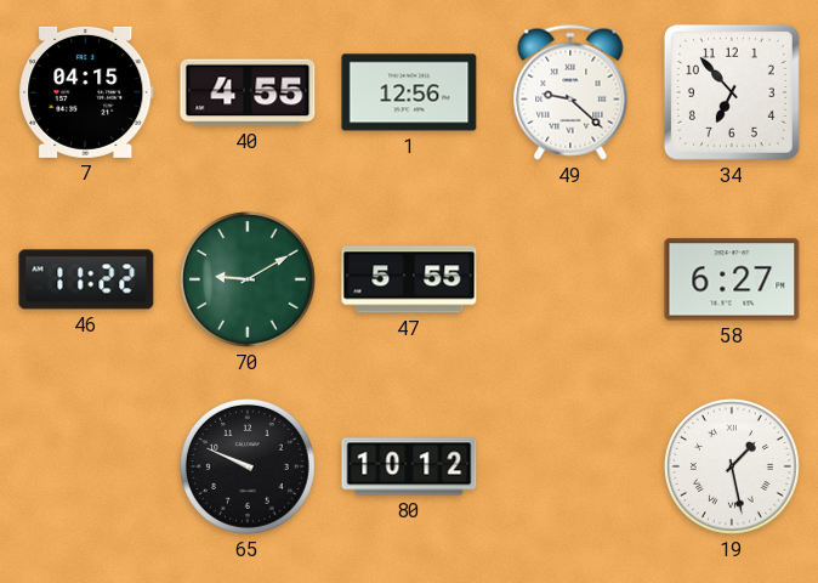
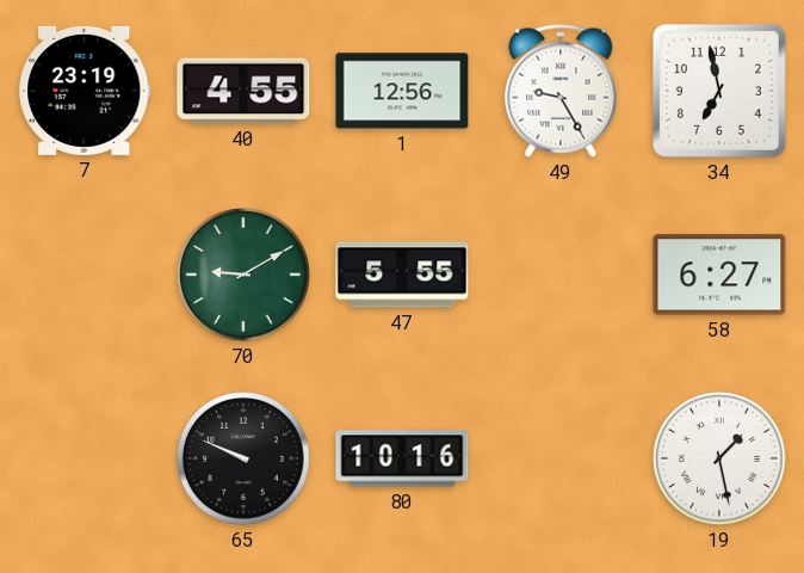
7: 04:15 -> 23:19 (85, 91)
49: 9:22 -> 9:25 (561, 91)
34: 6:53 -> 6:58 (719, 91)
46: 11:22 -> none (86, 279)
80: 10:12 -> 10:16 (402, 458)
